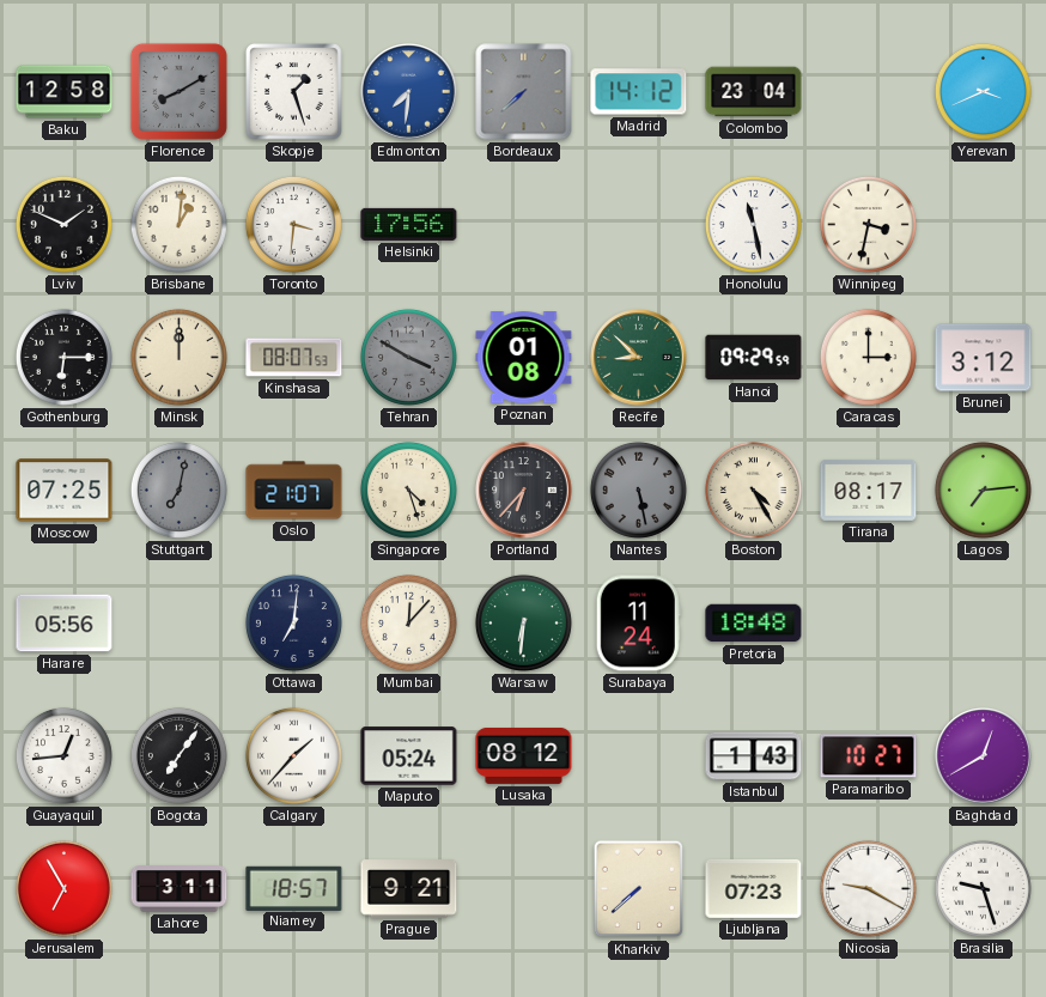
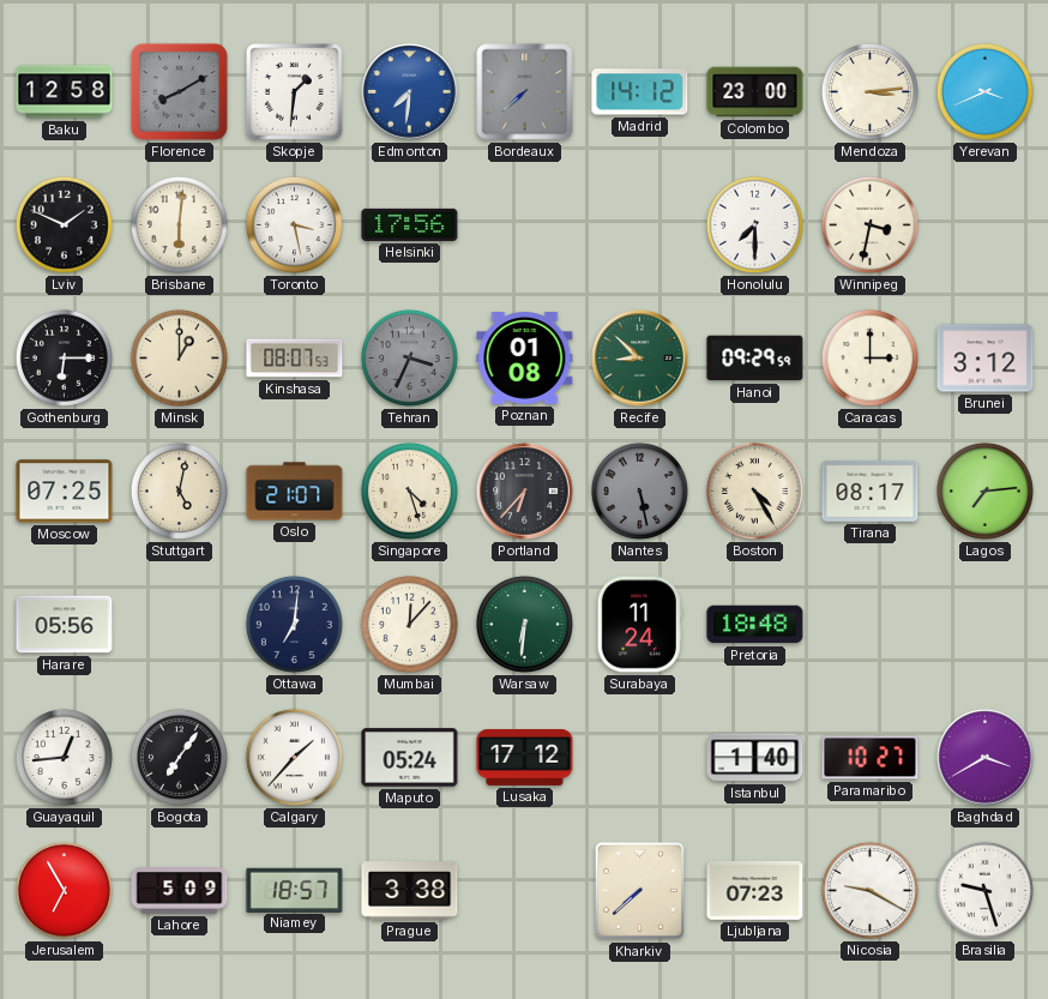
Skopje: 1:27 -> 1:31 (295, 92)
Colombo: 23:04 -> 23:00 (755, 92)
Mendoza: none -> 3:14 (869, 91)
Brisbane: 1:01 -> 6:01 (179, 224)
Toronto: 3:31 -> 3:28 (294, 224)
Honolulu: 11:28 -> 7:30 (754, 224)
Minsk: 12:00 -> 1:00 (179, 357)
Tehran: 3:50 -> 3:34 (409, 357)
Stuttgart: 7:02 -> 5:02 (179, 491)
Stuttgart dial: grey -> cream (179, 491)
Lusaka: 08:12 -> 17:12 (525, 757)
Istanbul: 1:43 -> 1:40 (755, 758)
Baghdad: 12:40 -> 3:40 (986, 758)
Lahore: 3:11 -> 5:09 (180, 891)
Prague: 9:21 -> 3:38 (410, 891)
